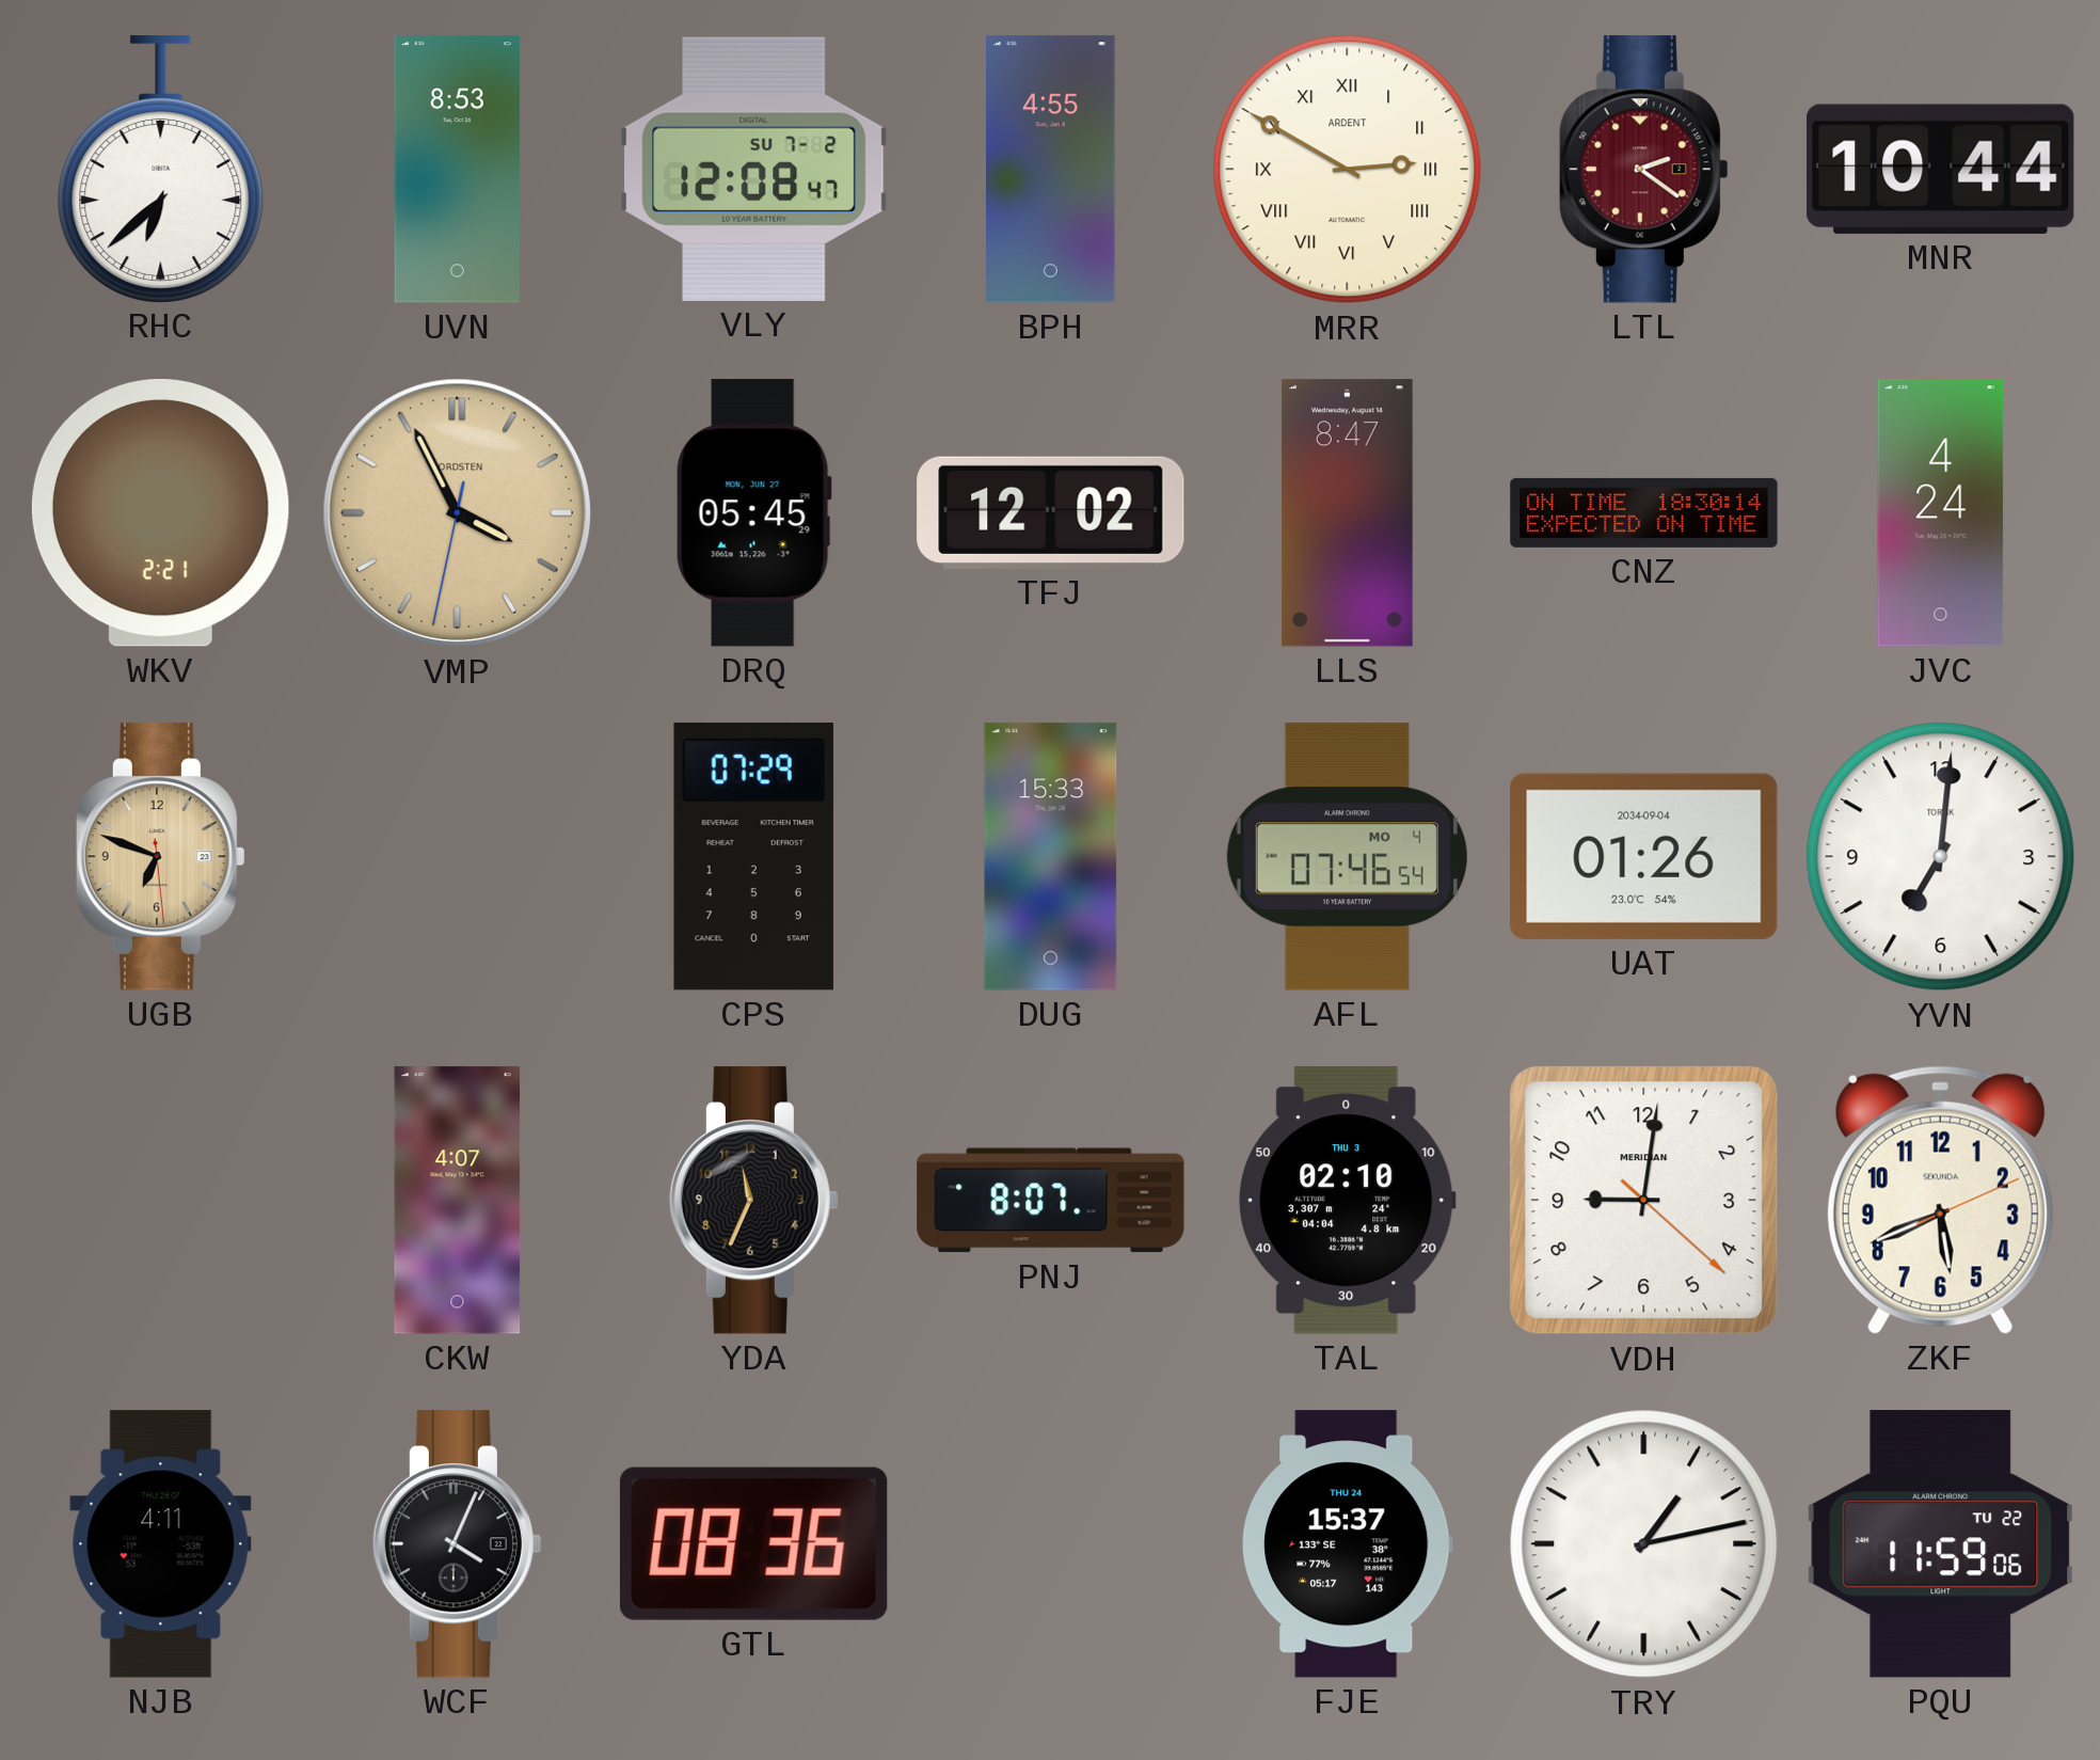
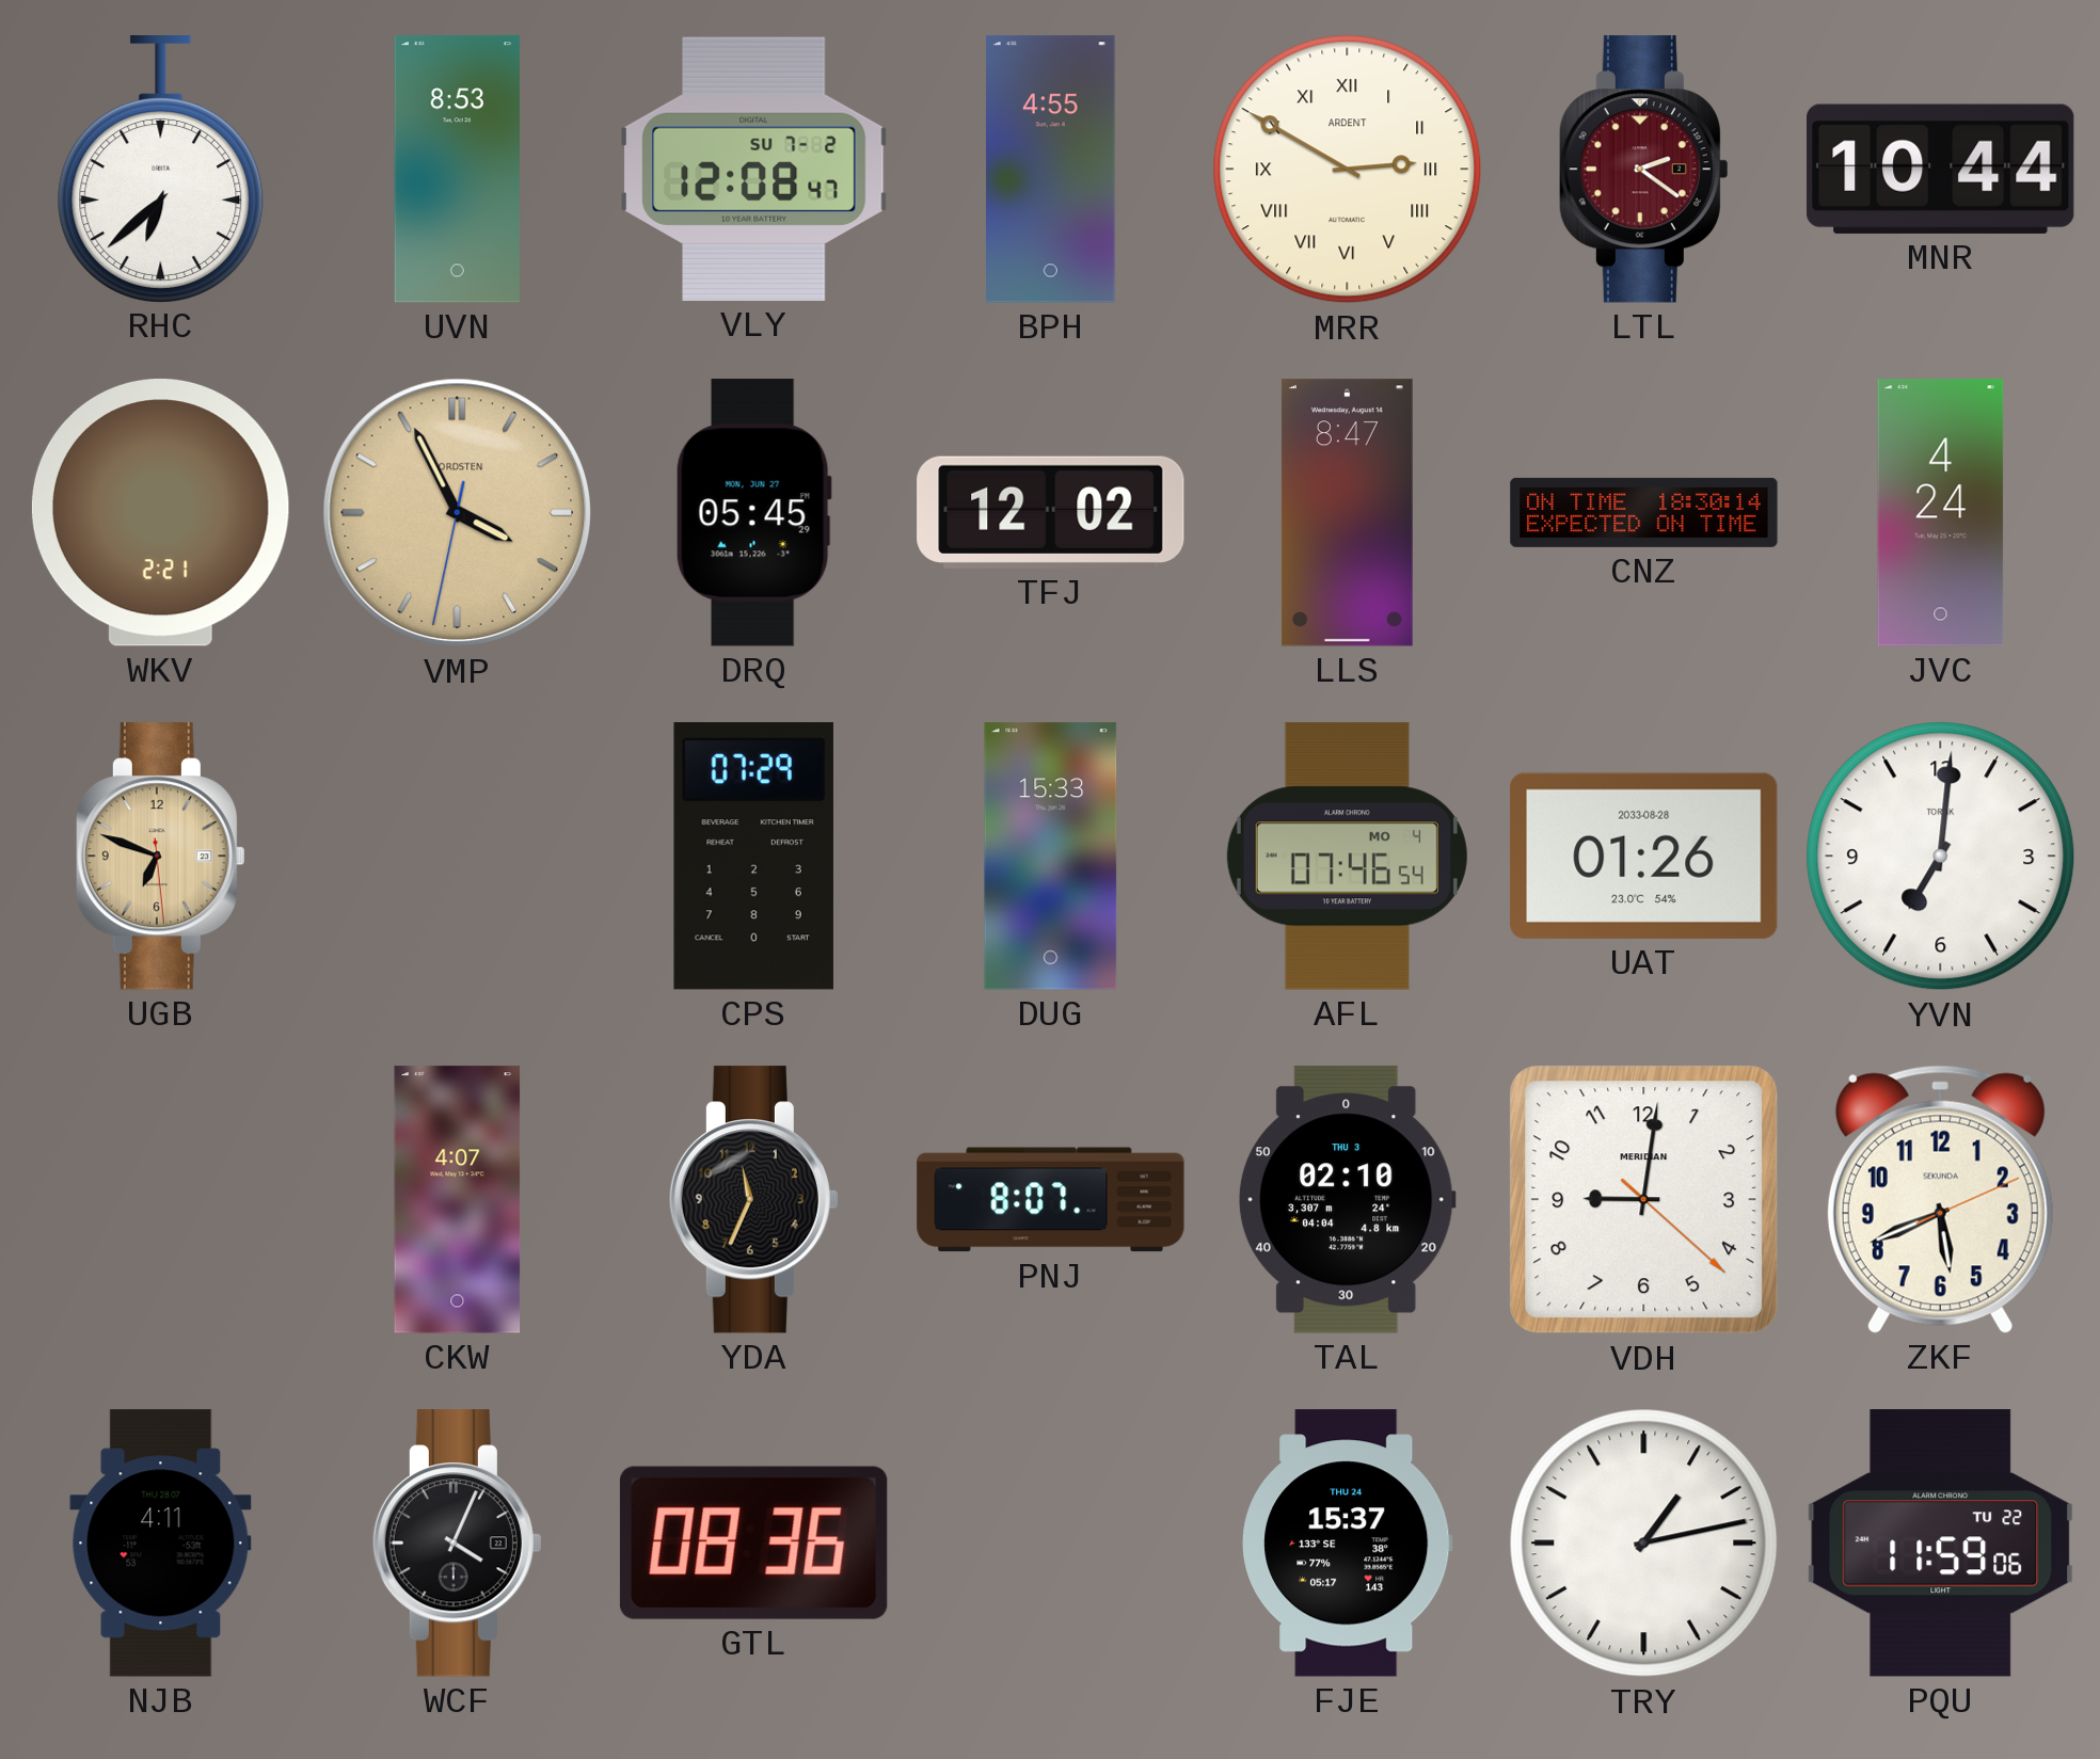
UAT date: 2034-09-04 -> 2033-08-28 (1644, 855)
